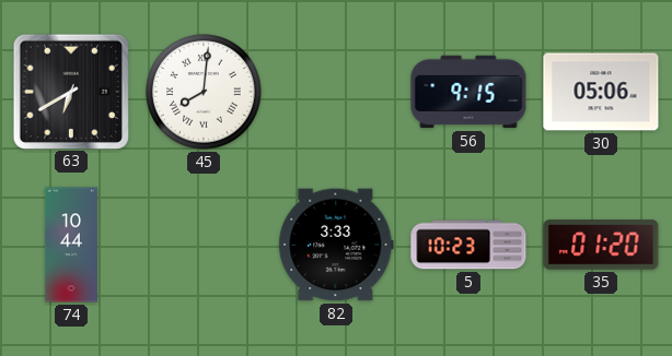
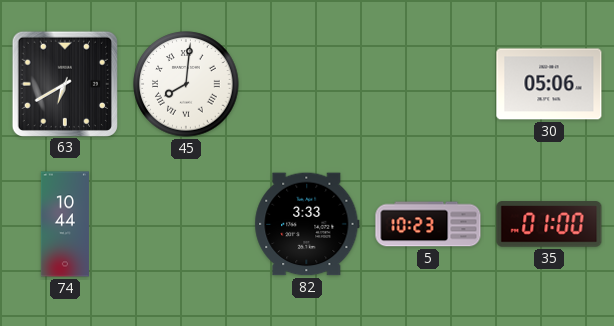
56: 9:15 -> none (468, 92)
35: 01:20 -> 01:00 (549, 224)
